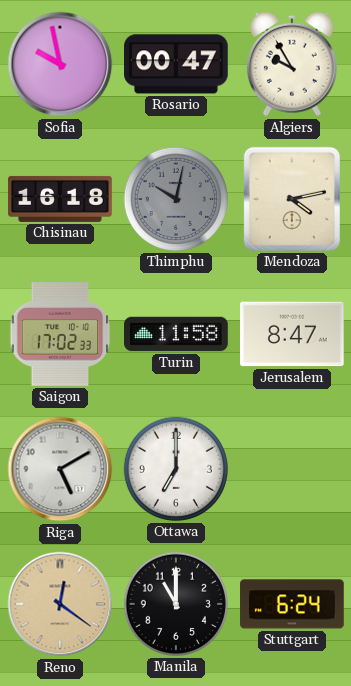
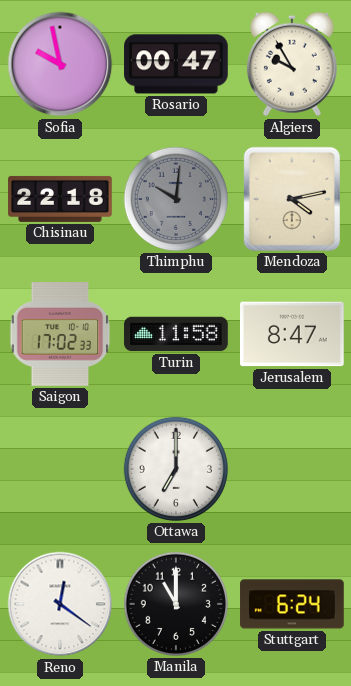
Chisinau: 16:18 -> 22:18 (60, 199)
Thimphu: 10:02 -> 10:01 (176, 199)
Riga: 5:10 -> none (60, 469)
Reno dial: champagne -> white (60, 604)
